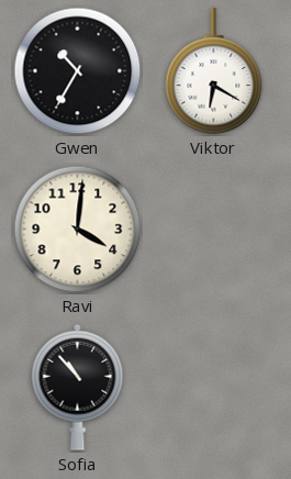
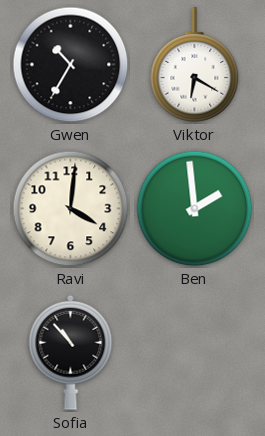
Ben: none -> 1:59 (195, 209)
